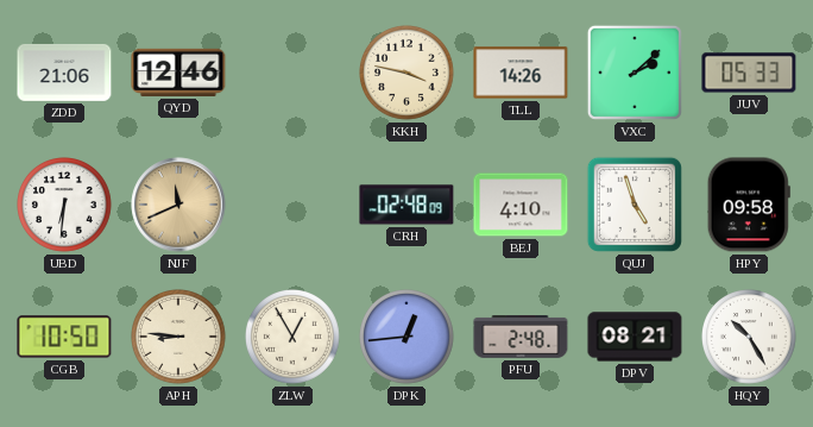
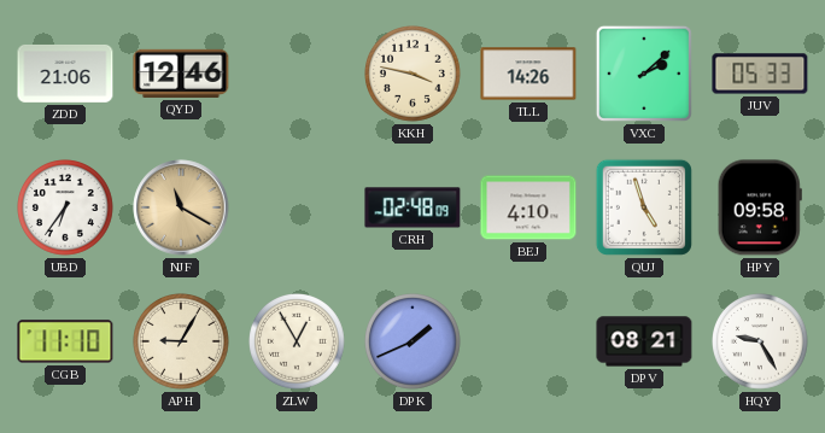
UBD: 6:31 -> 6:36 (66, 209)
NJF: 11:41 -> 11:20 (181, 207)
CGB: 10:50 -> 11:10 (65, 341)
APH: 8:46 -> 9:05 (182, 343)
DPK: 12:44 -> 1:41 (414, 343)
PFU: 2:48 -> none (521, 338)
HQY: 10:25 -> 9:25 (761, 343)
